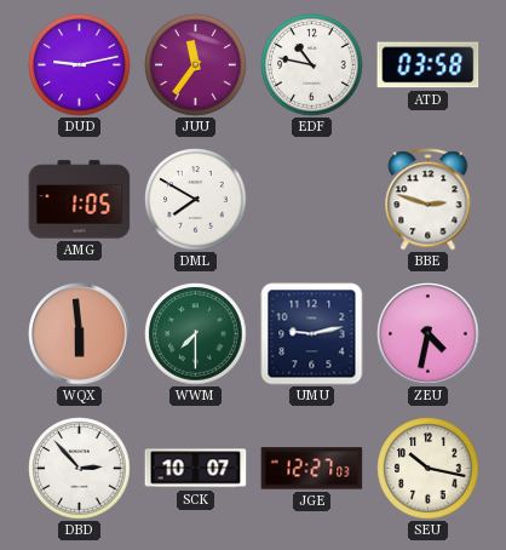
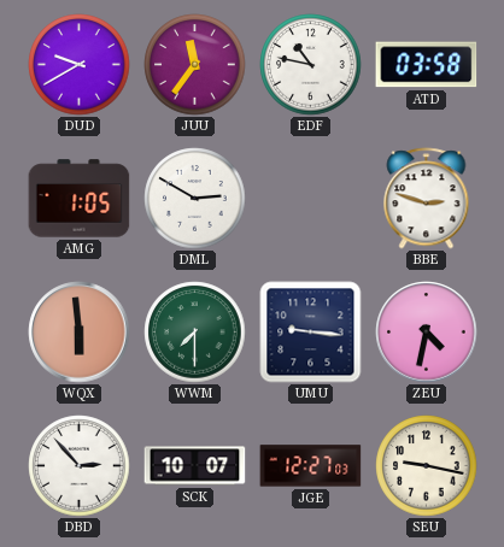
DUD: 9:13 -> 9:40 (80, 65)
DML: 7:50 -> 2:50 (195, 199)
UMU: 9:13 -> 9:16 (311, 333)
SEU: 10:17 -> 9:17 (427, 466)
